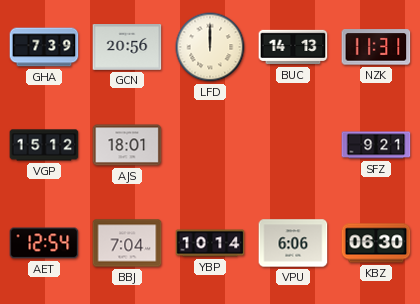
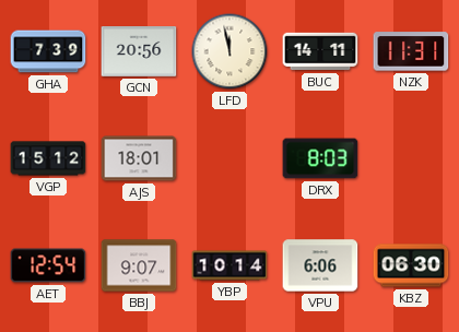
LFD: 12:00 -> 11:58 (229, 51)
BUC: 14:13 -> 14:11 (320, 51)
DRX: none -> 8:03 (320, 158)
SFZ: 9:21 -> none (376, 145)
BBJ: 7:04 -> 9:07 (139, 265)
